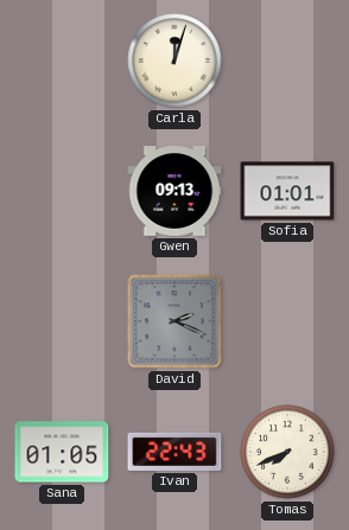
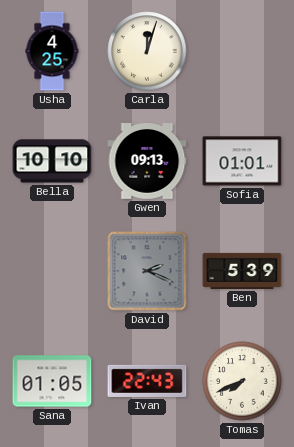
Usha: none -> 4:25 (52, 51)
Bella: none -> 10:10 (52, 161)
Ben: none -> 5:39 (242, 271)
